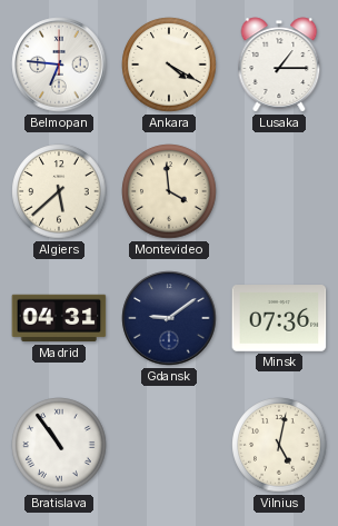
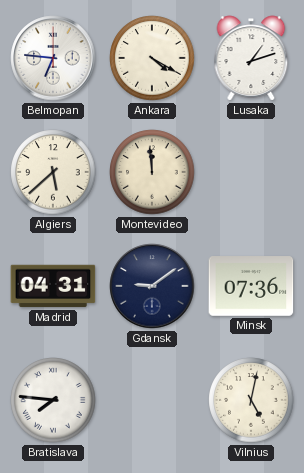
Lusaka: 1:15 -> 1:12 (251, 58)
Montevideo: 3:59 -> 11:59 (152, 172)
Bratislava: 10:54 -> 7:46 (53, 400)
